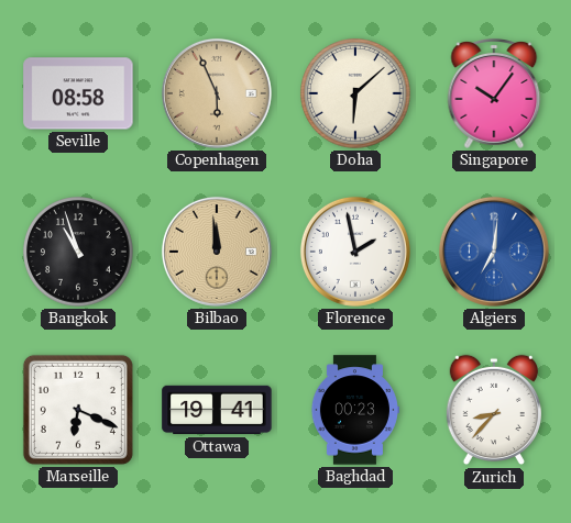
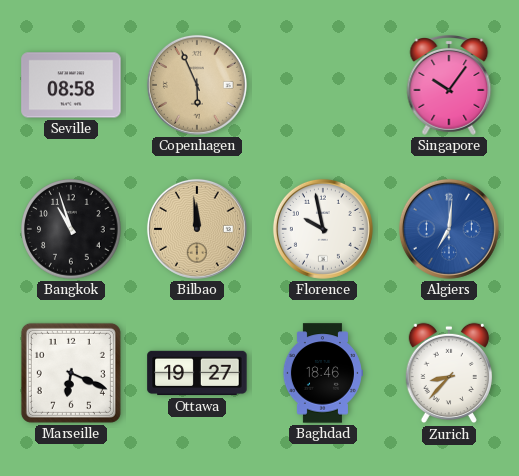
Doha: 6:08 -> none (355, 93)
Florence: 1:58 -> 9:58 (323, 229)
Ottawa: 19:41 -> 19:27 (197, 373)
Baghdad: 00:23 -> 18:46 (322, 373)
